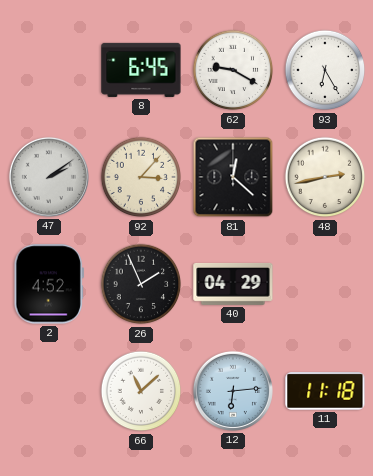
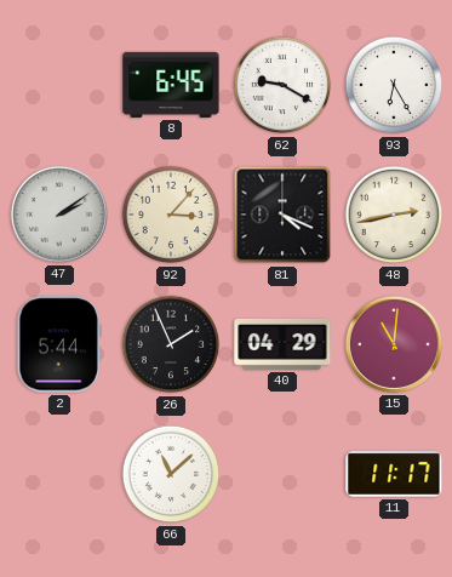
81: 12:22 -> 4:19 (282, 215)
2: 4:52 -> 5:44 (59, 344)
15: none -> 11:01 (394, 344)
12: 6:14 -> none (233, 391)
11: 11:18 -> 11:17 (394, 474)
